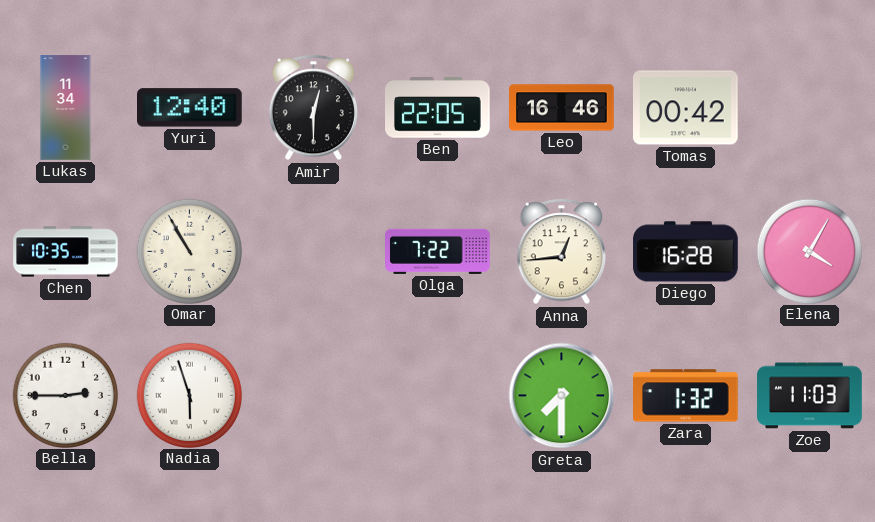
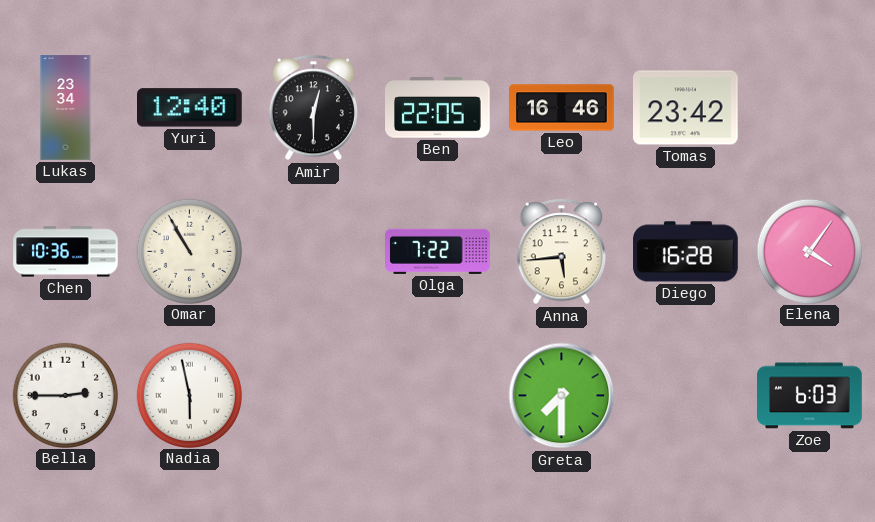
Lukas: 11:34 -> 23:34 (66, 108)
Tomas: 00:42 -> 23:42 (686, 108)
Chen: 10:35 -> 10:36 (66, 252)
Anna: 12:44 -> 5:44 (561, 252)
Elena: 4:05 -> 4:06 (809, 251)
Nadia: 5:57 -> 5:58 (189, 395)
Zara: 1:32 -> none (686, 396)
Zoe: 11:03 -> 6:03 (810, 396)
